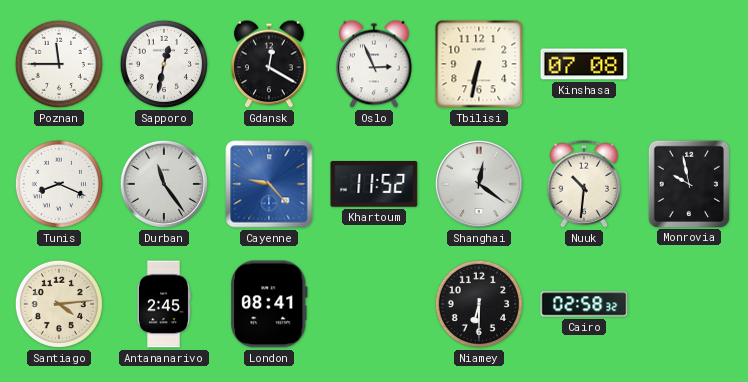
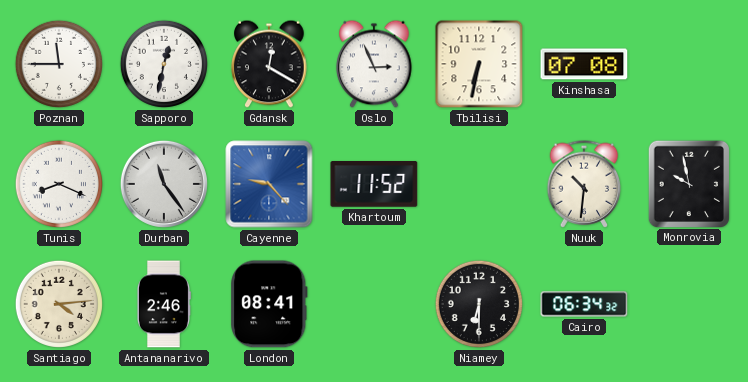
Shanghai: 12:21 -> none (479, 184)
Antananarivo: 2:45 -> 2:46 (163, 304)
Cairo: 02:58 -> 06:34 (584, 304)
